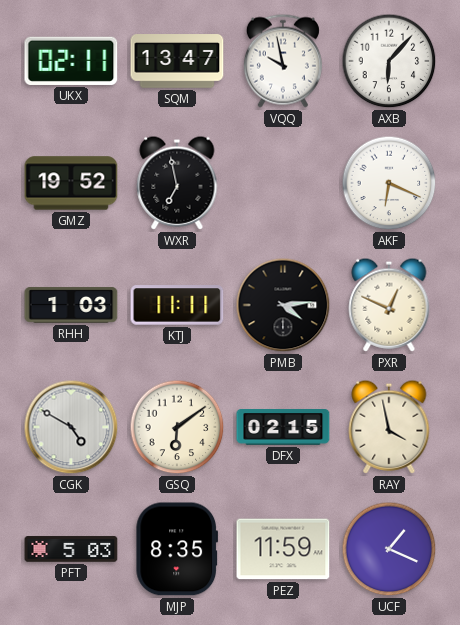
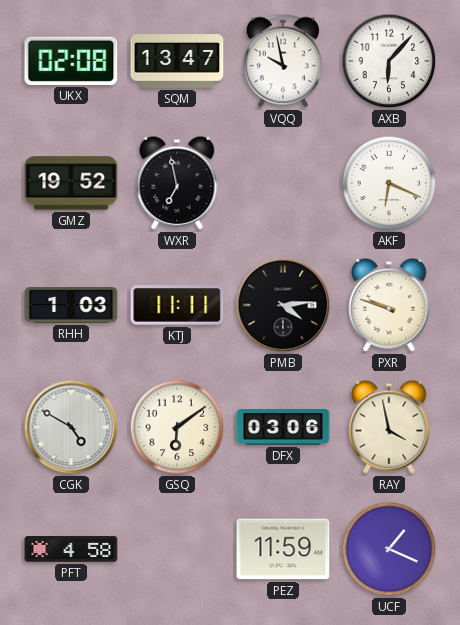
UKX: 02:11 -> 02:08 (71, 61)
PXR: 12:49 -> 9:48 (389, 305)
DFX: 02:15 -> 03:06 (283, 428)
PFT: 5:03 -> 4:58 (71, 549)
MJP: 8:35 -> none (177, 549)
